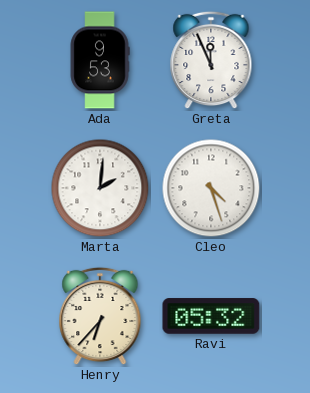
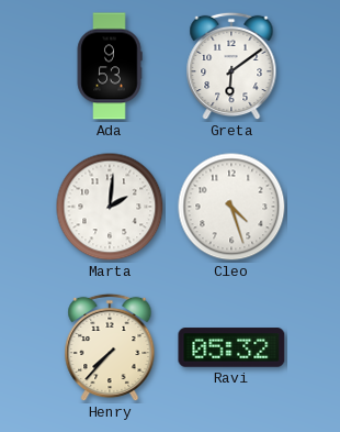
Greta: 11:56 -> 6:09 (231, 66)
Henry: 6:37 -> 7:37 (110, 347)
